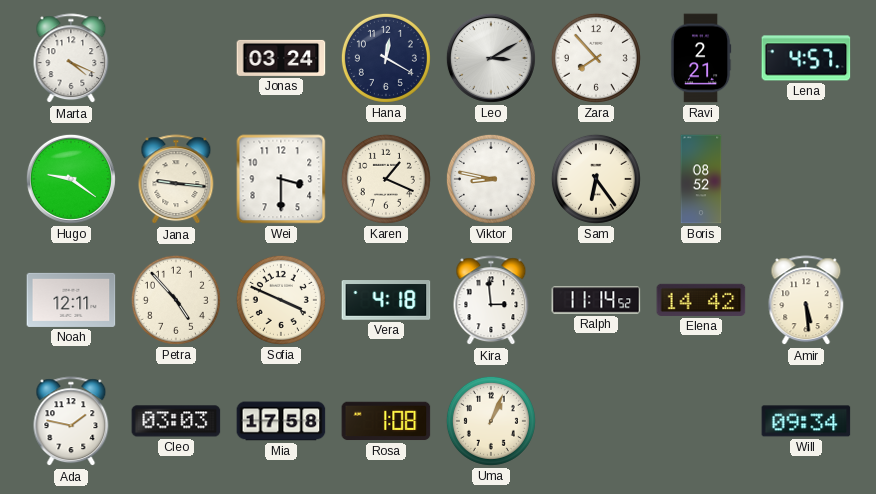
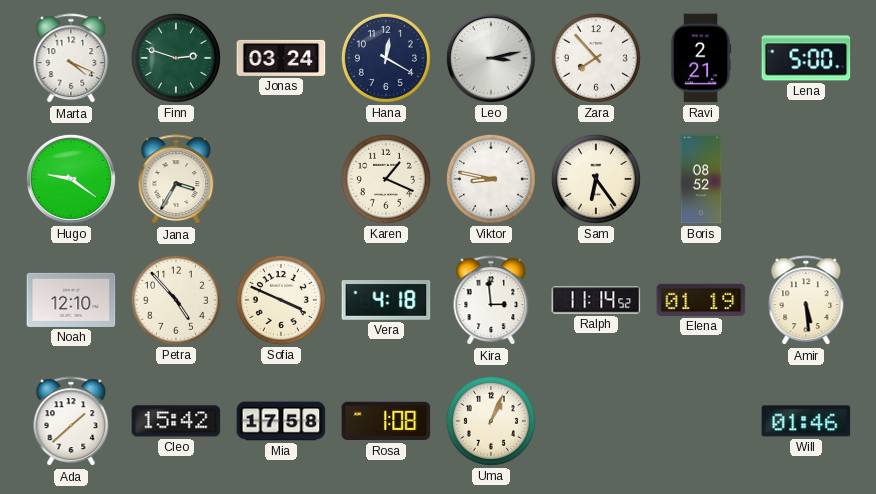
Finn: none -> 2:48 (176, 58)
Leo: 3:10 -> 3:13 (491, 58)
Lena: 4:57 -> 5:00 (806, 58)
Jana: 9:16 -> 3:35 (176, 180)
Wei: 3:30 -> none (281, 179)
Noah: 12:11 -> 12:10 (71, 300)
Elena: 14:42 -> 01:19 (701, 300)
Ada: 1:47 -> 1:38 (71, 422)
Cleo: 03:03 -> 15:42 (176, 421)
Will: 09:34 -> 01:46 (806, 421)
